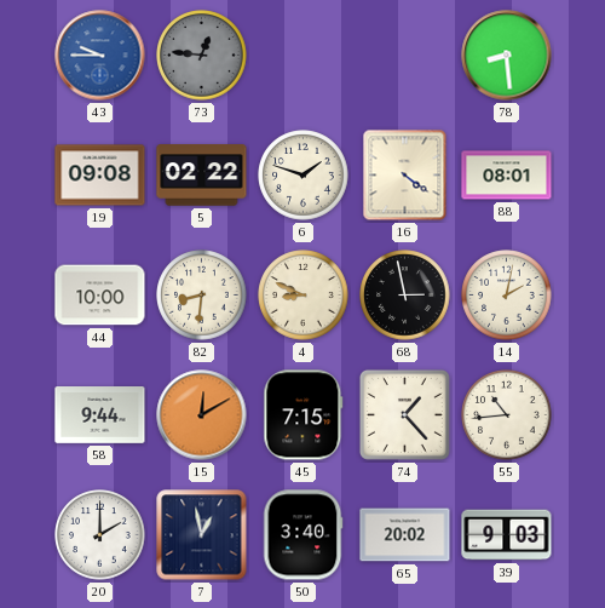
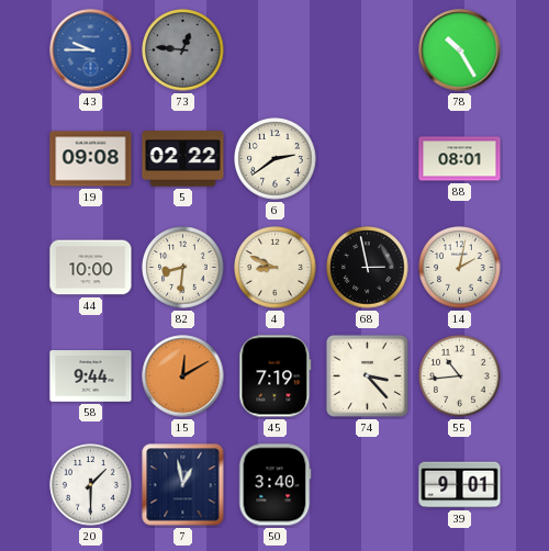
78: 8:29 -> 10:25 (460, 50)
6: 1:48 -> 2:39 (276, 159)
16: 4:21 -> none (405, 176)
45: 7:15 -> 7:19 (276, 376)
74: 1:23 -> 3:23 (367, 375)
20: 2:00 -> 1:30 (91, 485)
65: 20:02 -> none (405, 535)
39: 9:03 -> 9:01 (460, 485)
